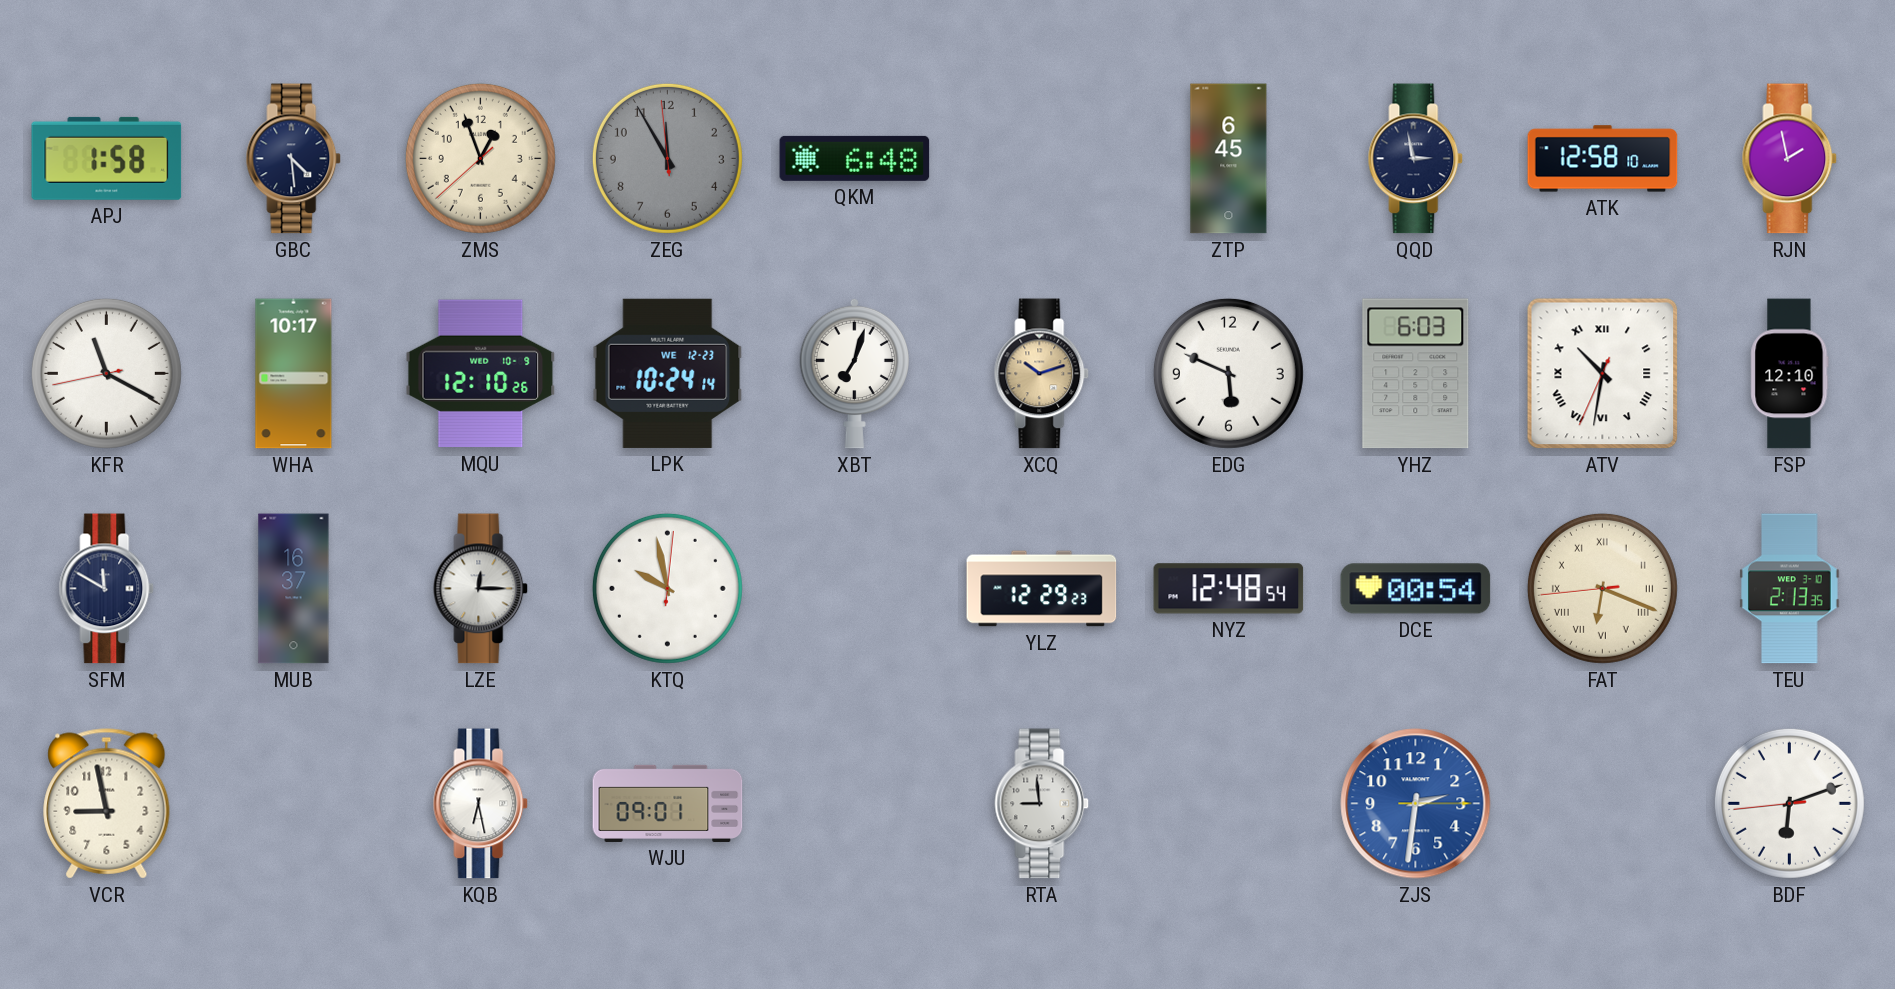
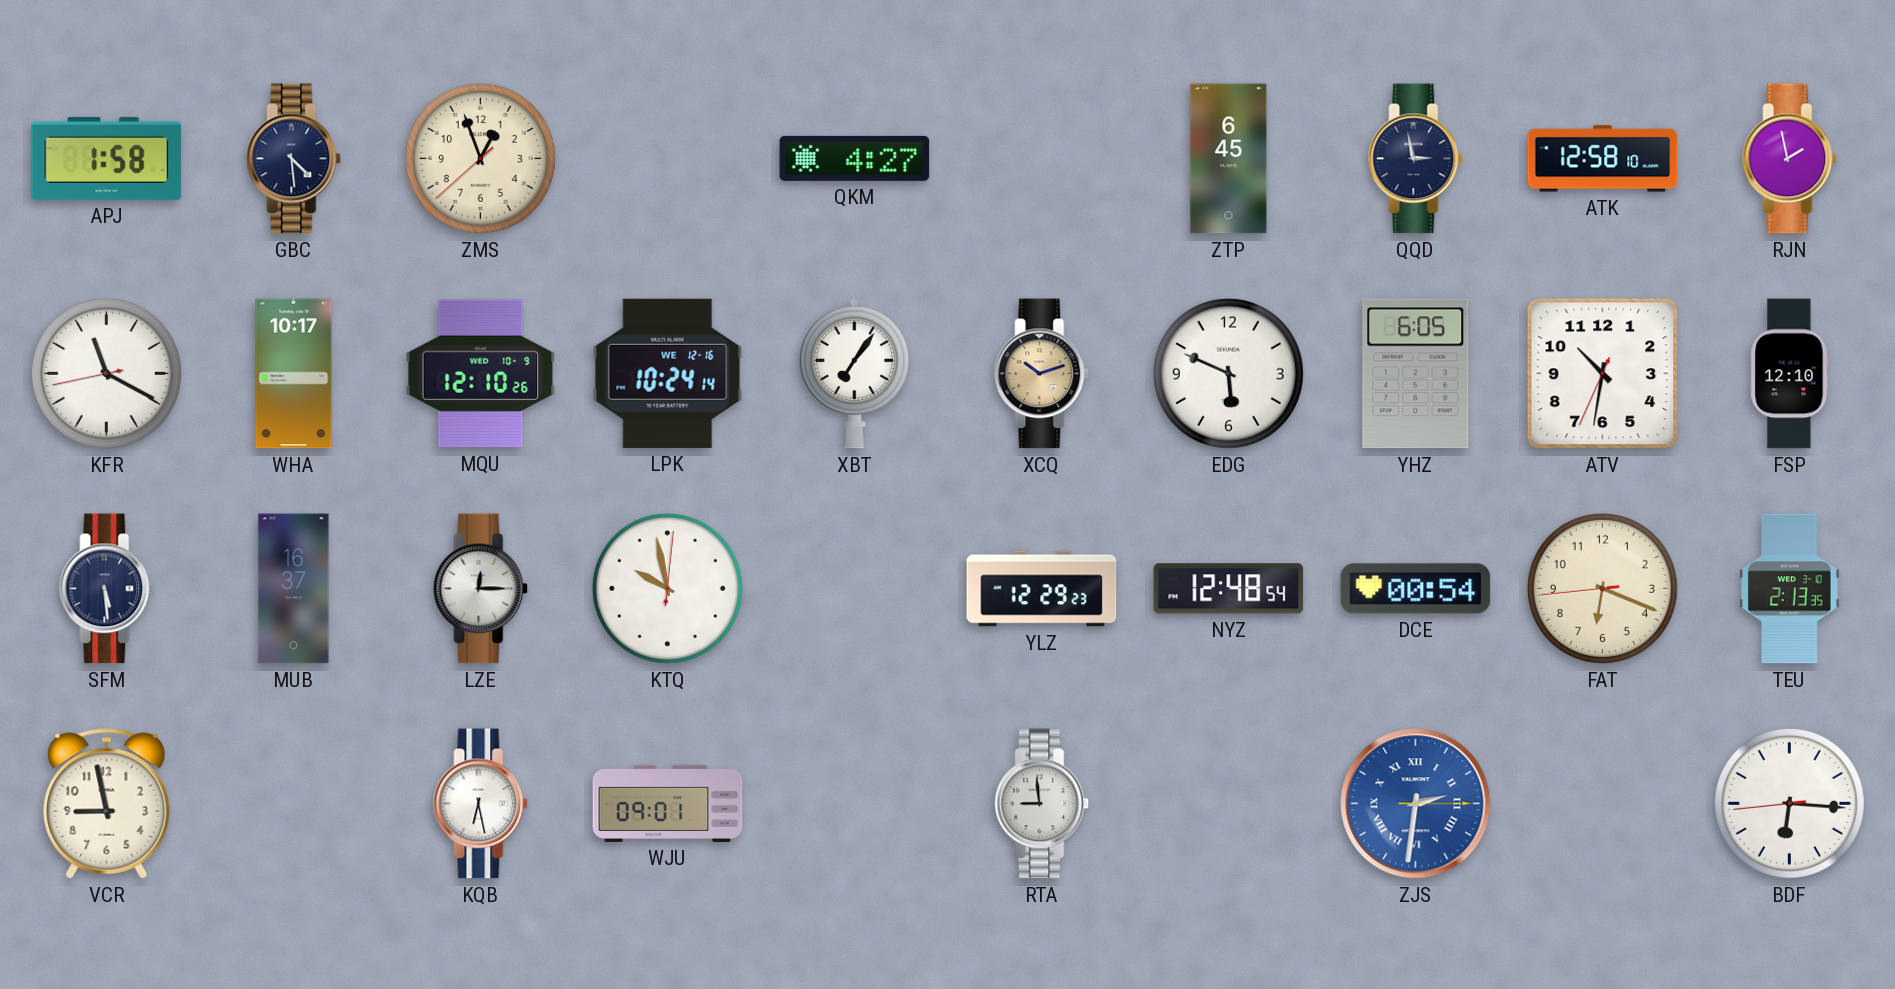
ZEG: 11:54 -> none (667, 158)
QKM: 6:48 -> 4:27 (855, 158)
LPK date: WE 12-23 -> WE 12-16 (668, 373)
XBT: 7:03 -> 7:06 (854, 373)
YHZ: 6:03 -> 6:05 (1416, 374)
ATV numerals: Roman -> Arabic (1603, 374)
SFM: 11:50 -> 5:29 (107, 589)
FAT numerals: Roman -> Arabic (1602, 588)
ZJS numerals: Arabic -> Roman (1416, 804)
BDF: 6:11 -> 6:15 (1789, 803)
